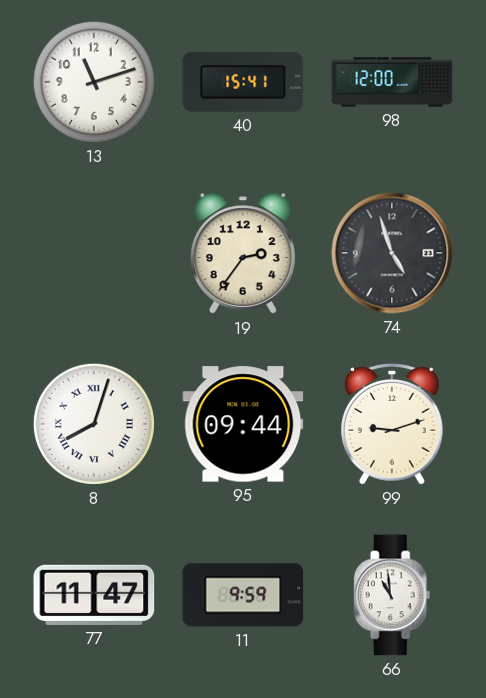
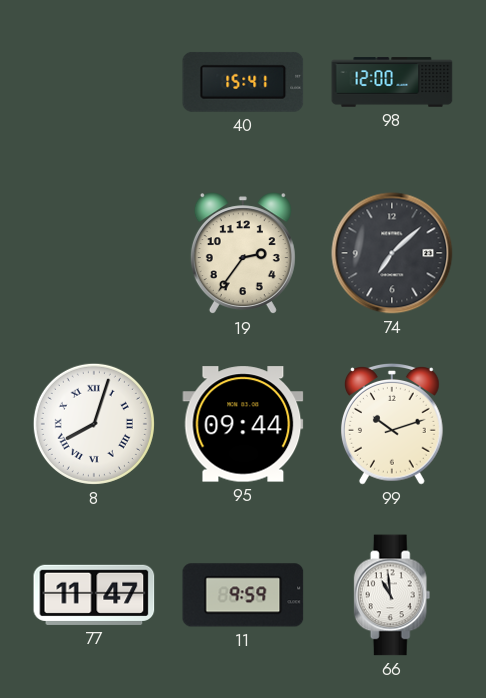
13: 11:12 -> none (94, 82)
74: 4:57 -> 7:08 (392, 253)
99: 9:12 -> 10:12 (392, 425)
